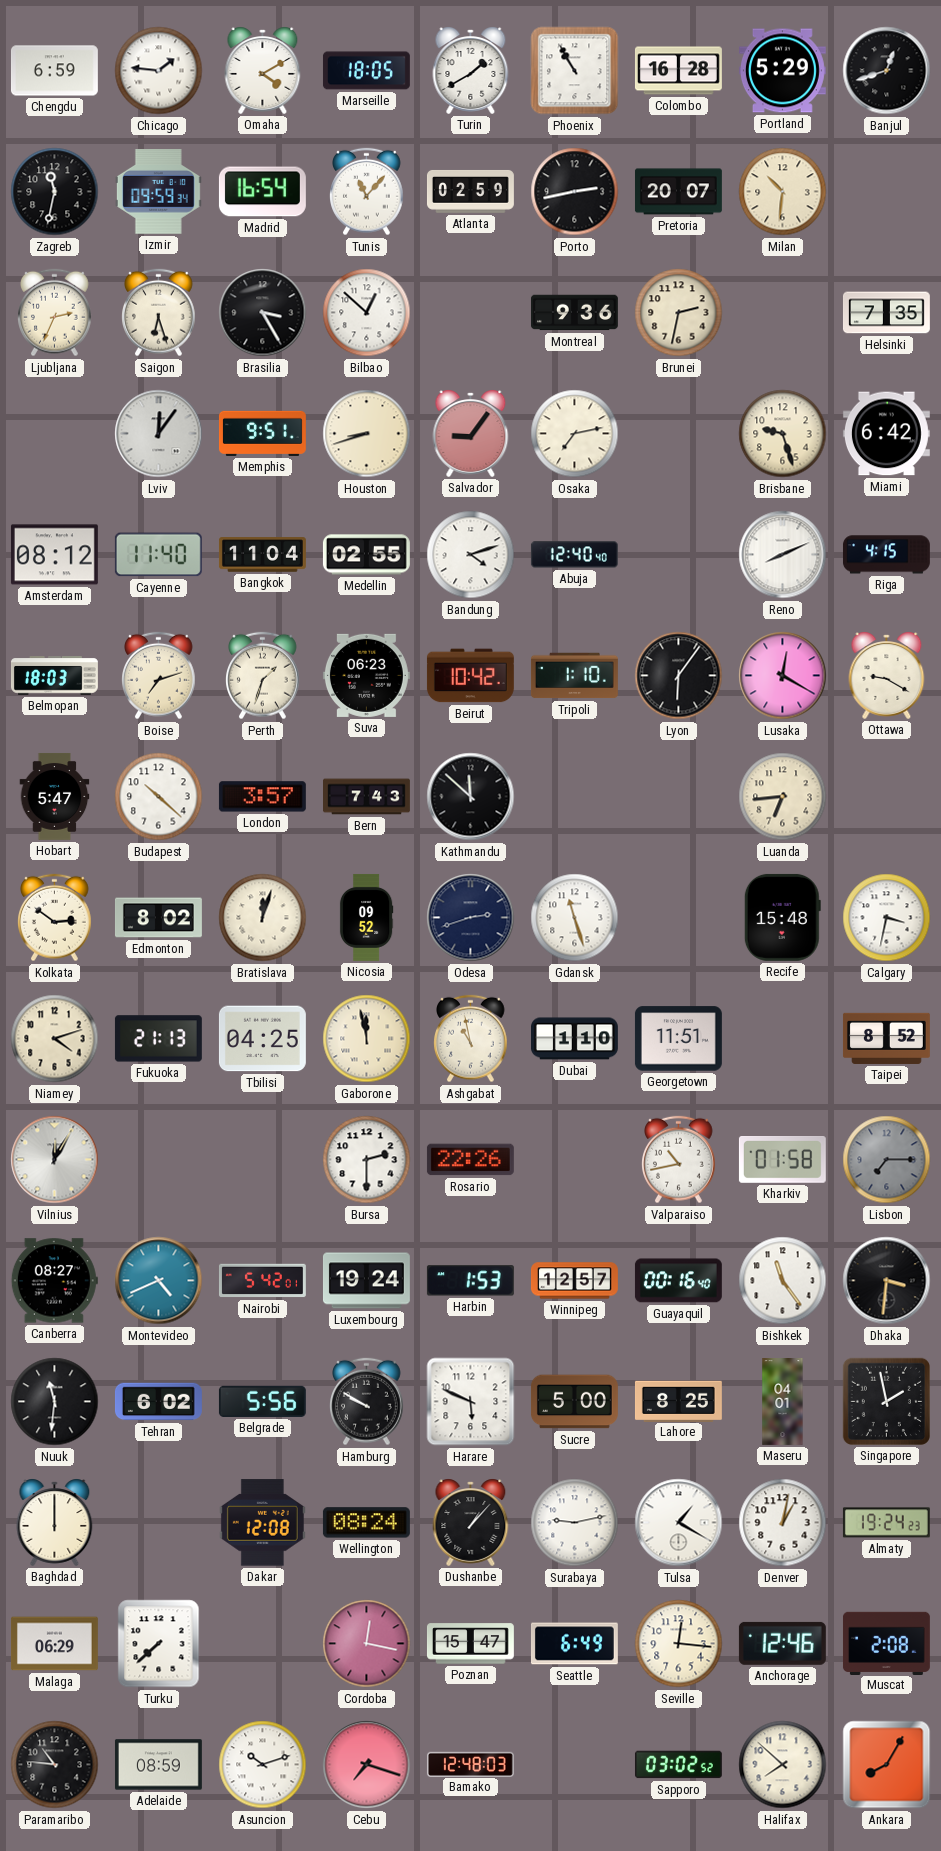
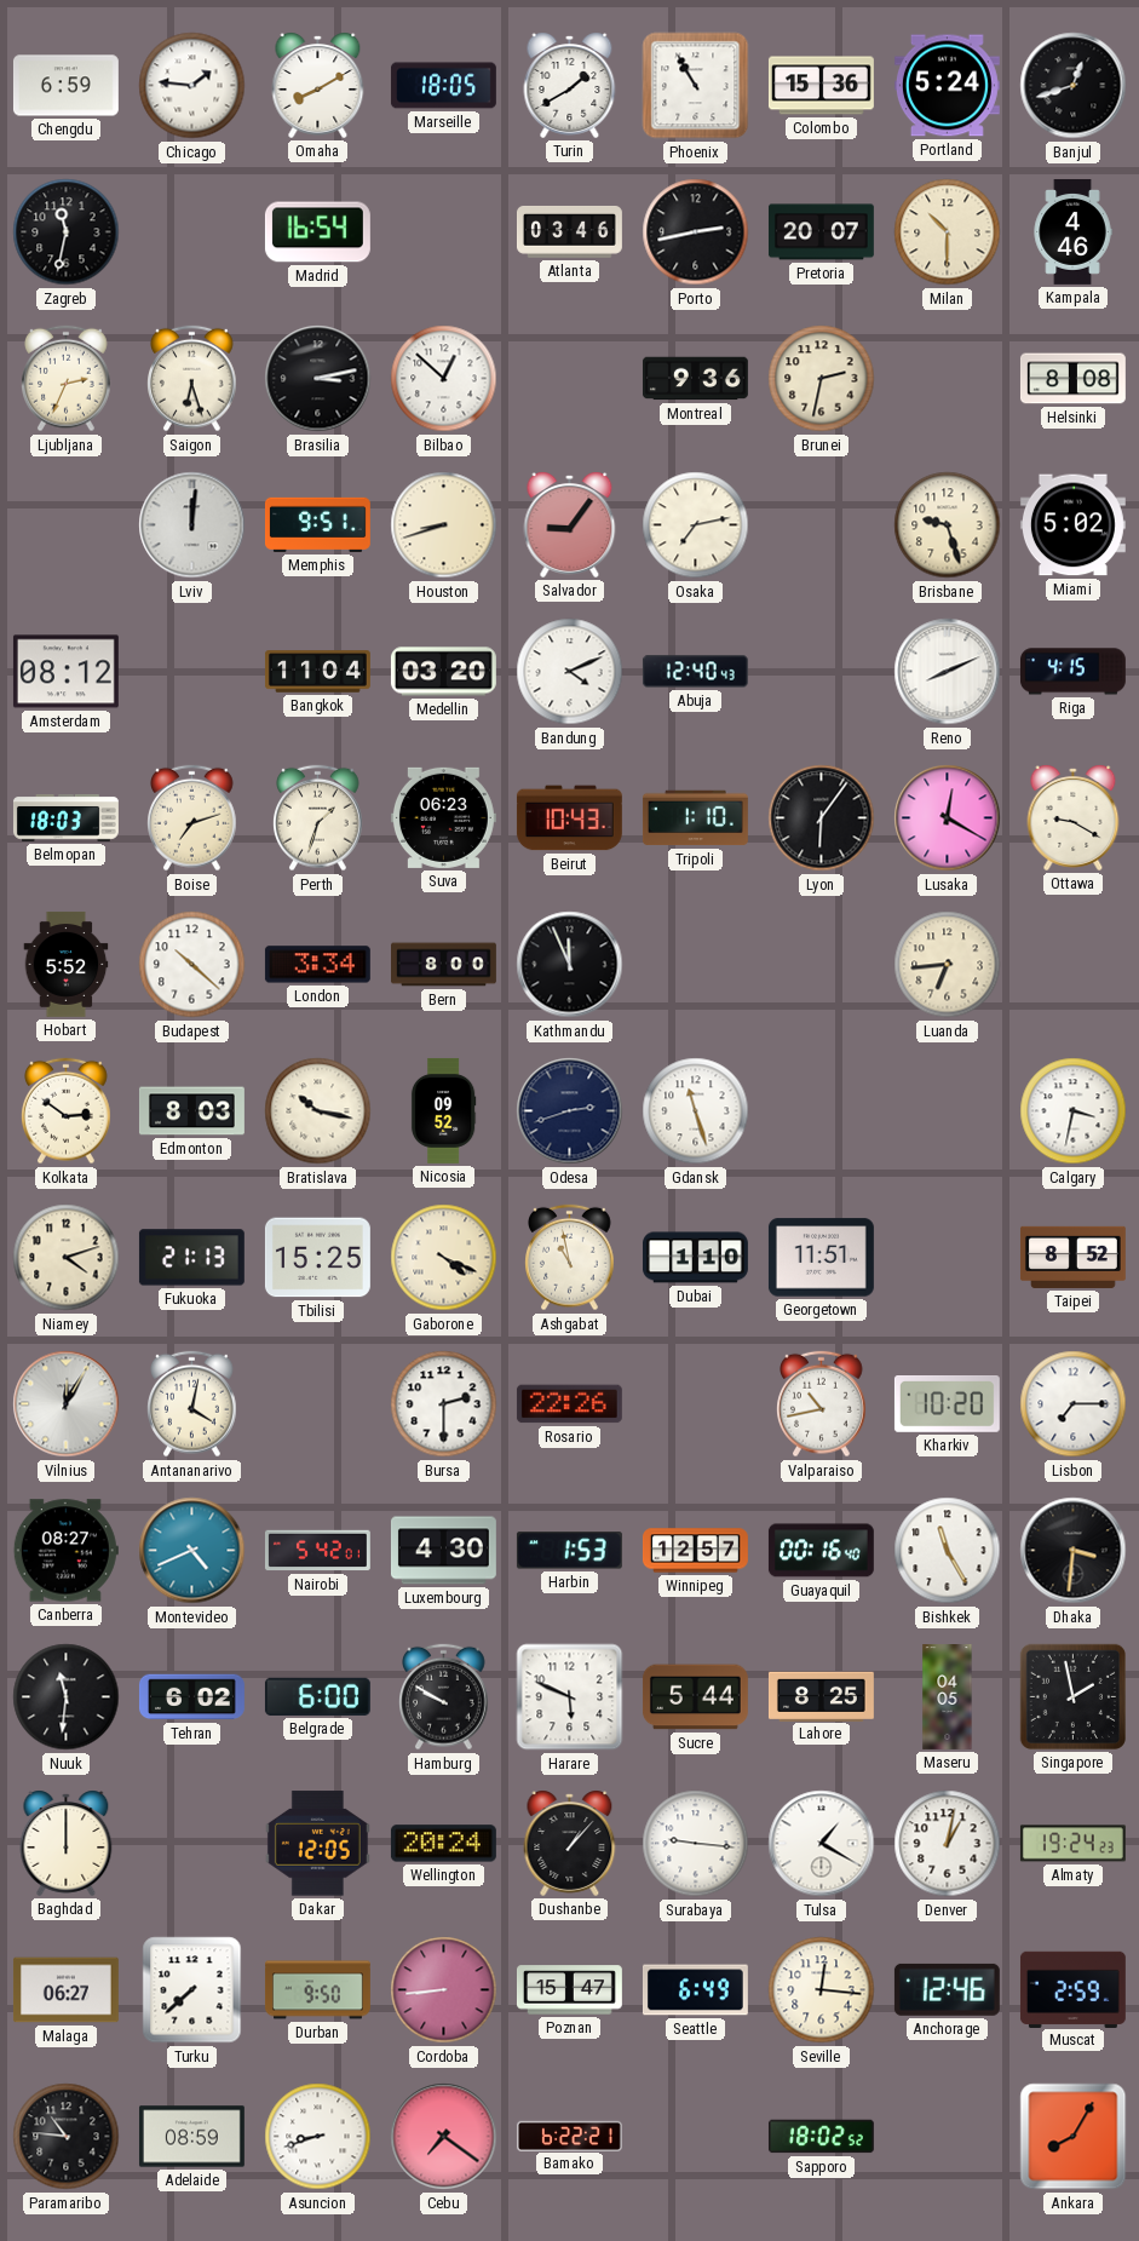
Omaha: 4:10 -> 8:10 (318, 85)
Colombo: 16:28 -> 15:36 (821, 86)
Portland: 5:29 -> 5:24 (947, 86)
Izmir: 09:59 -> none (158, 192)
Tunis: 11:07 -> none (367, 192)
Atlanta: 02:59 -> 03:46 (569, 232)
Milan: 10:31 -> 10:30 (948, 232)
Kampala: none -> 4:46 (1072, 231)
Brasilia: 3:25 -> 3:13 (318, 379)
Helsinki: 7:35 -> 8:08 (1072, 379)
Lviv: 12:06 -> 12:01 (192, 525)
Miami: 6:42 -> 5:02 (1072, 525)
Cayenne: 11:40 -> none (158, 555)
Medellin: 02:55 -> 03:20 (443, 672)
Bandung: 4:12 -> 4:11 (570, 672)
Abuja: 12:40:40 -> 12:40:43 (695, 672)
Beirut: 10:42 -> 10:43 (569, 818)
Hobart: 5:47 -> 5:52 (67, 964)
London: 3:57 -> 3:34 (317, 965)
Bern: 7:43 -> 8:00 (444, 965)
Kathmandu: 11:52 -> 11:56 (570, 965)
Edmonton: 8:02 -> 8:03 (191, 1111)
Bratislava: 12:03 -> 10:17 (318, 1111)
Recife: 15:48 -> none (782, 917)
Tbilisi: 04:25 -> 15:25 (317, 1258)
Gaborone: 11:58 -> 4:19 (444, 1258)
Antananarivo: none -> 4:02 (192, 1404)
Kharkiv: 01:58 -> 10:20 (947, 1404)
Lisbon dial: grey -> white (1074, 1404)
Luxembourg: 19:24 -> 4:30 (443, 1551)
Bishkek: 11:24 -> 11:25 (948, 1551)
Belgrade: 5:56 -> 6:00 (317, 1696)
Sucre: 5:00 -> 5:44 (695, 1697)
Maseru: 04:01 -> 04:05 (948, 1697)
Dakar: 12:08 -> 12:05 (317, 1844)
Wellington: 08:24 -> 20:24 (443, 1844)
Surabaya: 9:13 -> 9:16 (696, 1844)
Malaga: 06:29 -> 06:27 (65, 1990)
Durban: none -> 9:50 (318, 1990)
Cordoba: 12:17 -> 8:44 (444, 1990)
Muscat: 2:08 -> 2:59 (1072, 1989)
Asuncion: 10:12 -> 8:42 (318, 2137)
Cebu: 7:18 -> 7:21 (444, 2137)
Bamako: 12:48 -> 6:22 (569, 2136)
Sapporo: 03:02 -> 18:02 (821, 2137)
Halifax: 7:52 -> none (783, 1765)
